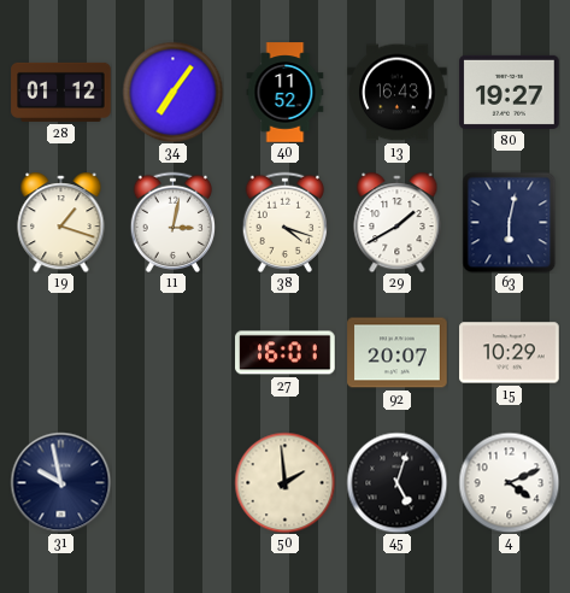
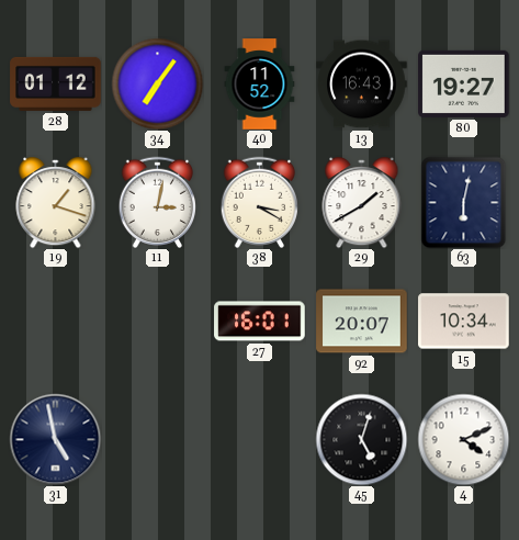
38: 4:18 -> 3:20 (259, 202)
15: 10:29 -> 10:34 (464, 322)
31: 9:58 -> 4:58 (55, 439)
50: 1:59 -> none (284, 482)
